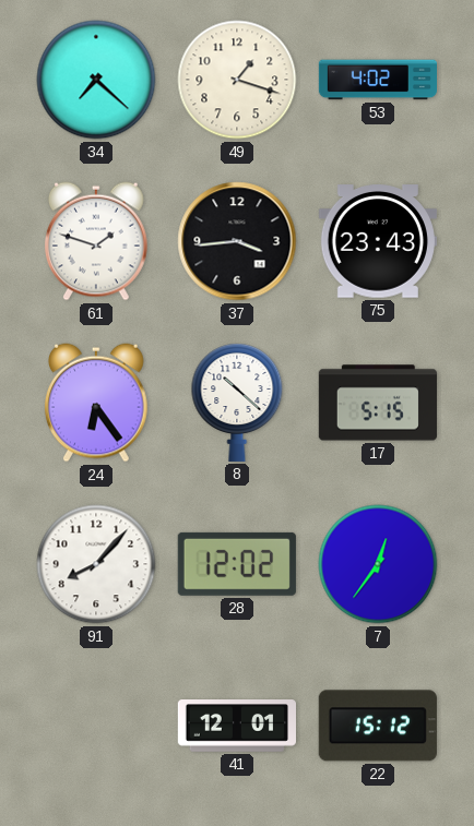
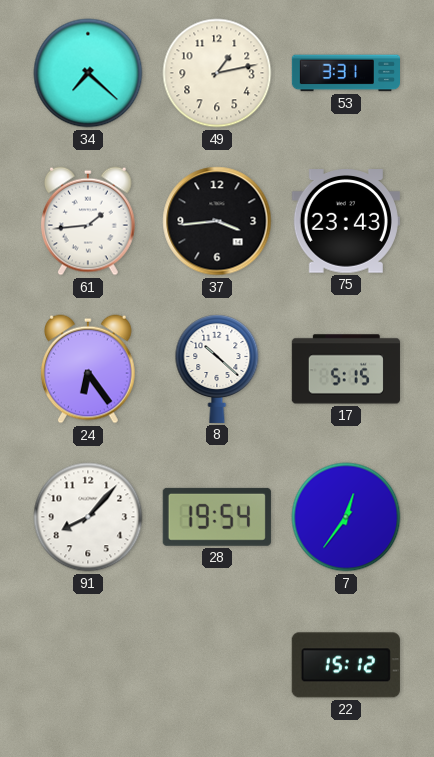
49: 1:18 -> 1:13 (217, 73)
53: 4:02 -> 3:31 (345, 73)
61: 1:48 -> 1:44 (88, 221)
28: 12:02 -> 19:54 (217, 517)
41: 12:01 -> none (236, 726)
